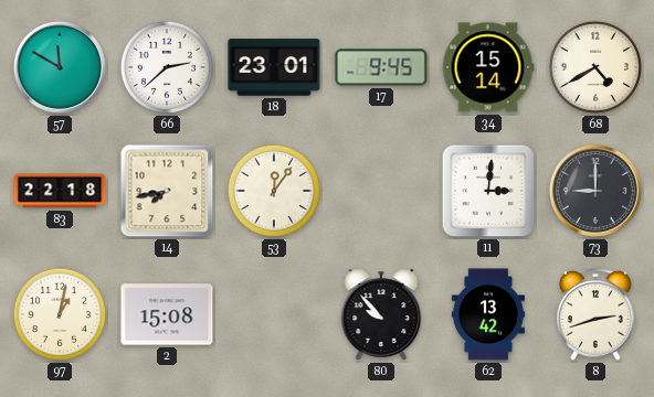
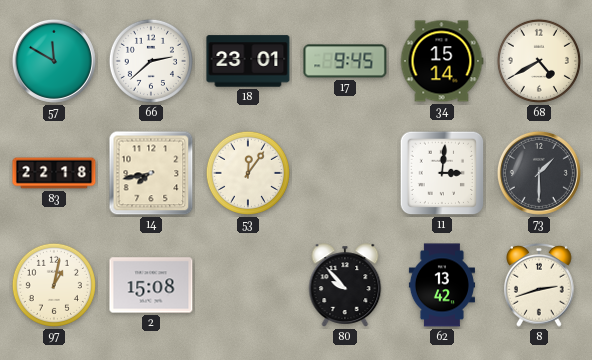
73: 9:00 -> 1:30 (539, 173)
